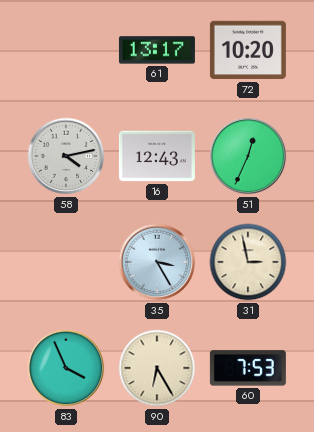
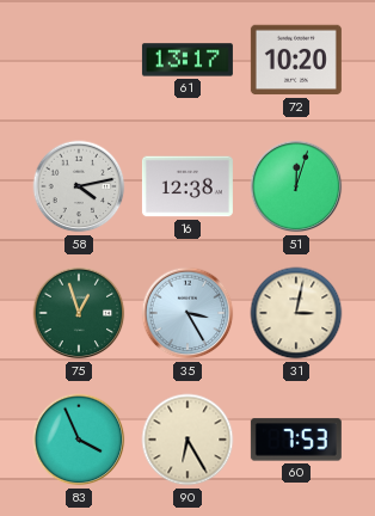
16: 12:43 -> 12:38 (187, 186)
51: 12:34 -> 12:03 (296, 186)
75: none -> 12:57 (79, 313)
31: 2:58 -> 3:02 (296, 313)
